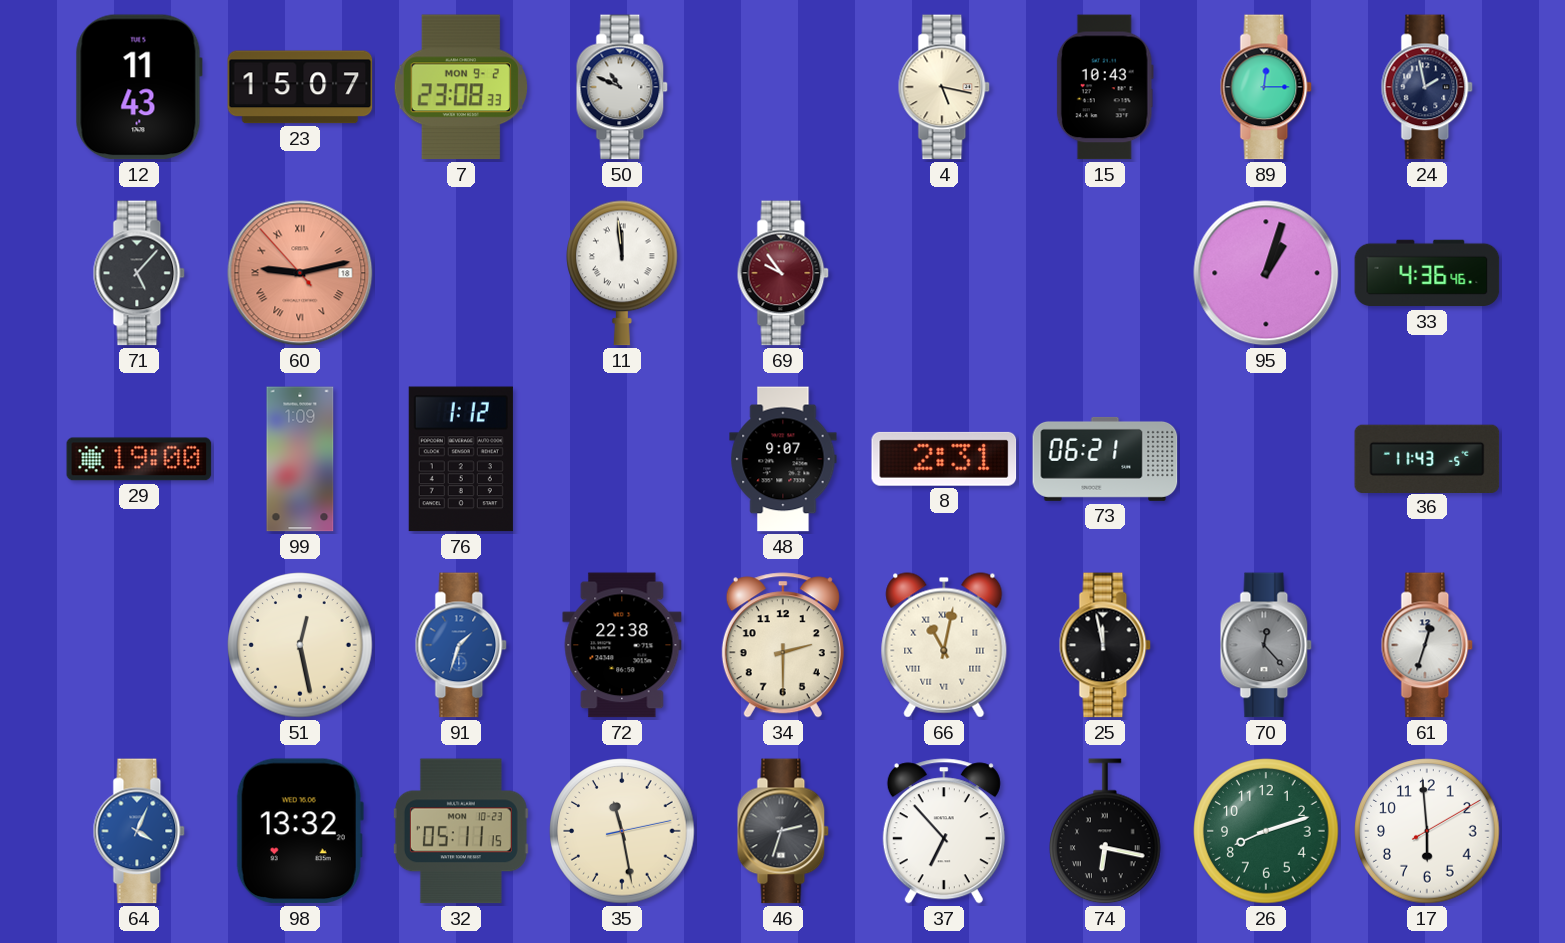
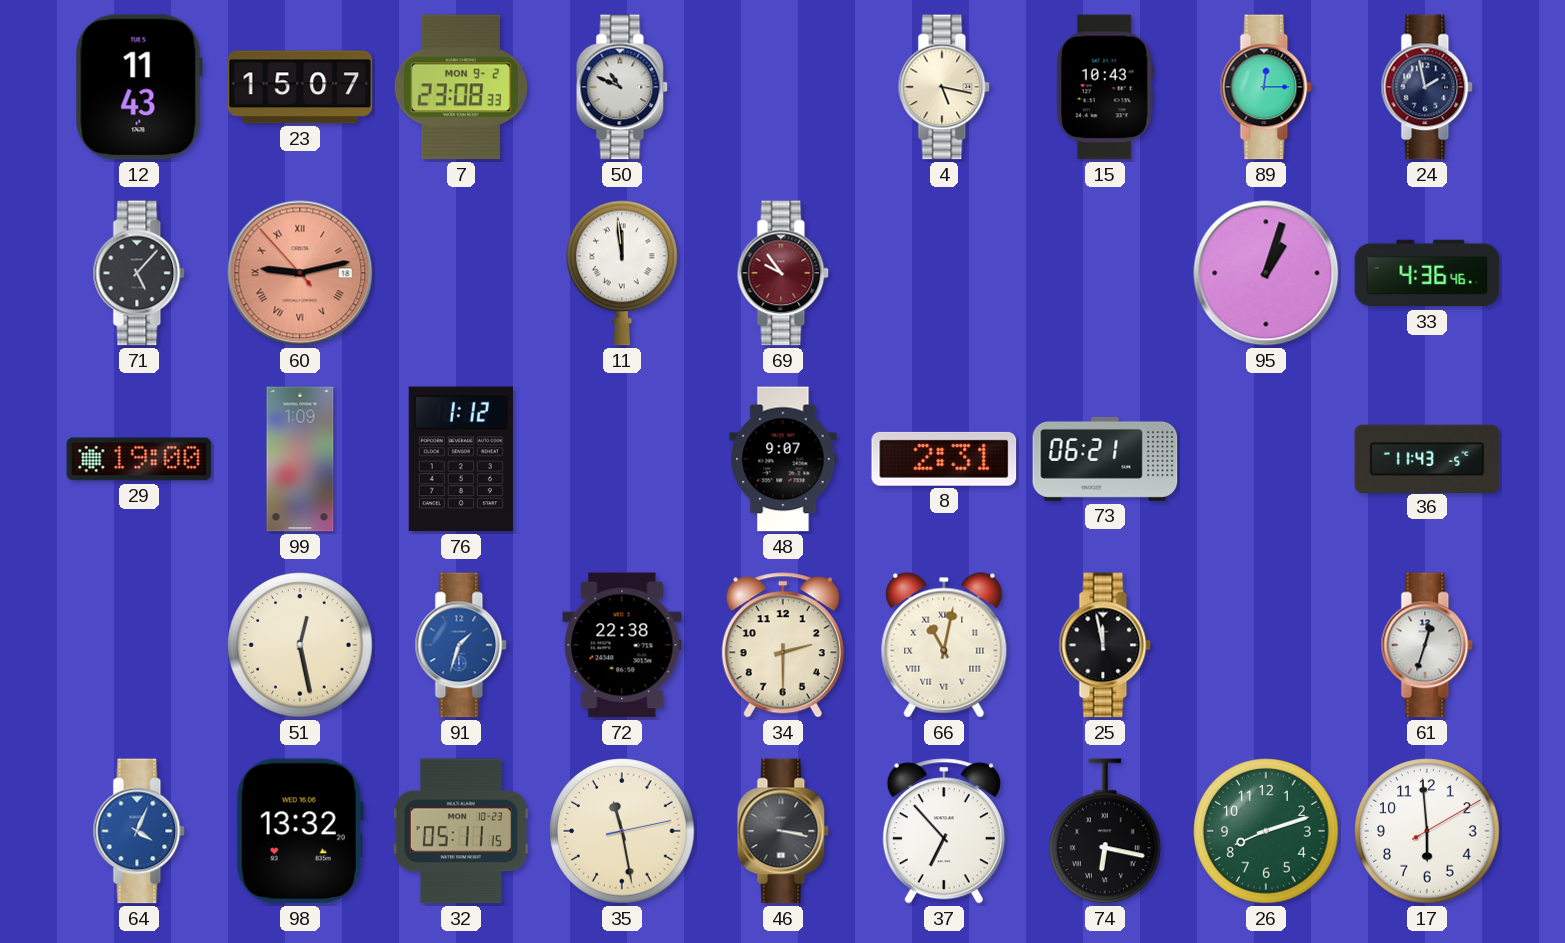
70: 12:23 -> none (1266, 645)
46: 2:33 -> 3:17 (783, 831)
